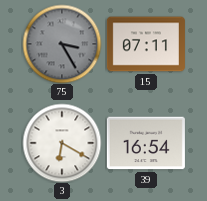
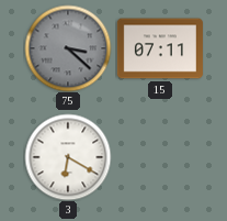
75: 3:25 -> 3:22 (68, 48)
39: 16:54 -> none (146, 143)
